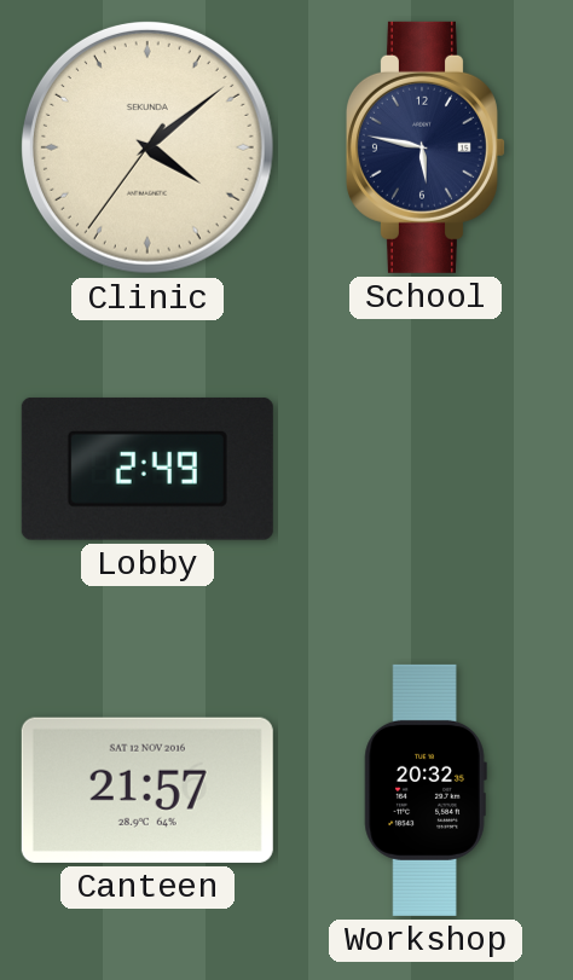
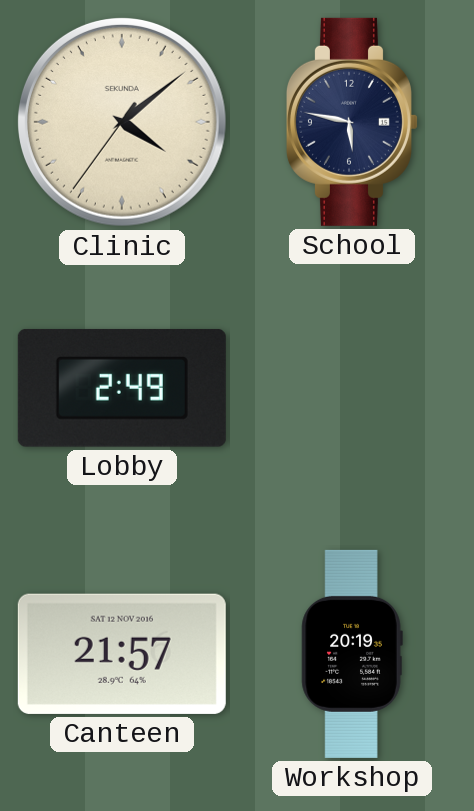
Workshop: 20:32 -> 20:19 (352, 654)
